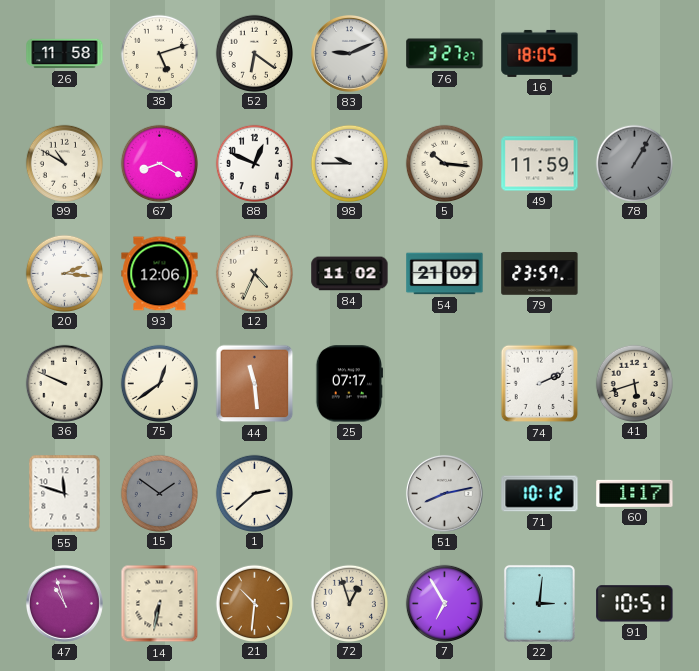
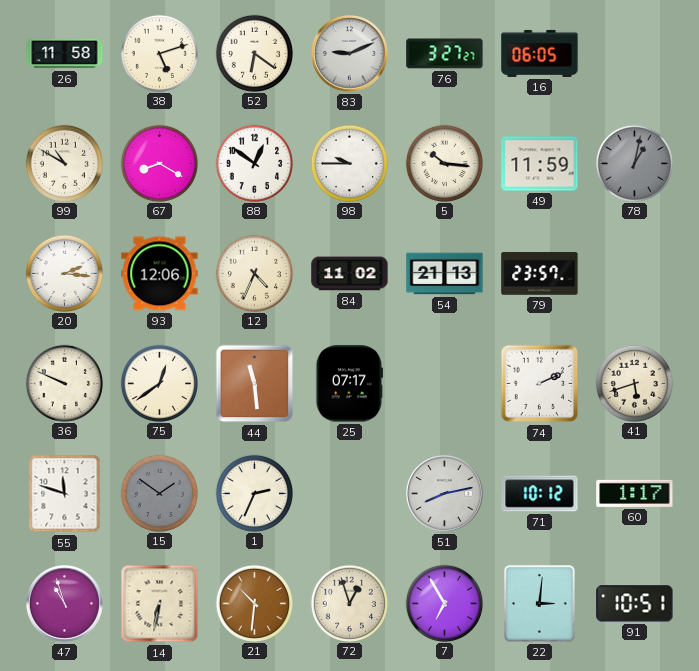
16: 18:05 -> 06:05 (540, 53)
88: 12:49 -> 12:51 (254, 163)
78: 1:05 -> 1:02 (634, 163)
54: 21:09 -> 21:13 (445, 274)
1: 2:38 -> 2:34 (254, 493)
